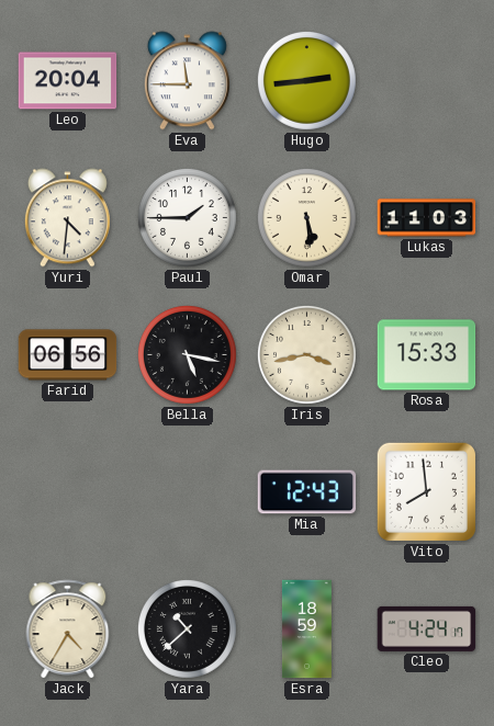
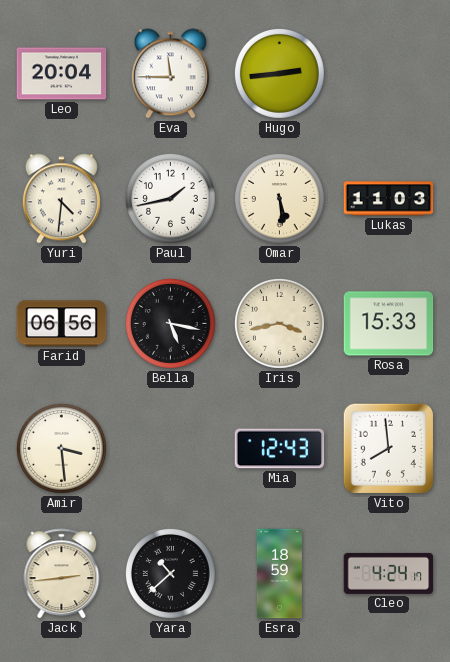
Paul: 1:45 -> 1:43 (170, 198)
Amir: none -> 3:29 (61, 448)
Jack: 4:35 -> 2:44 (62, 574)
